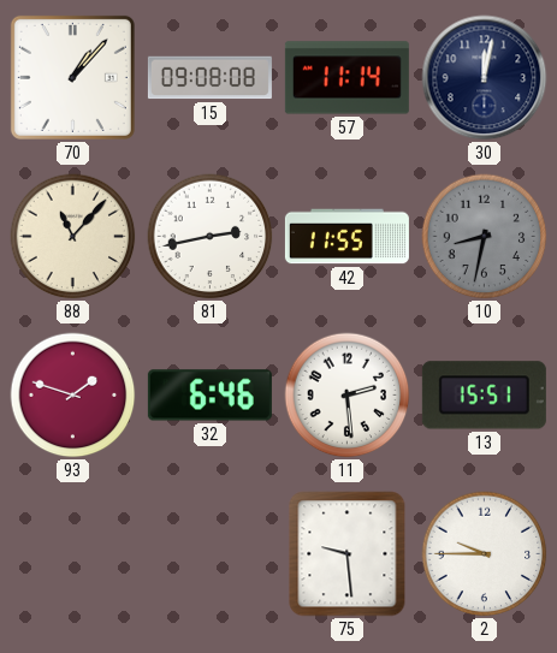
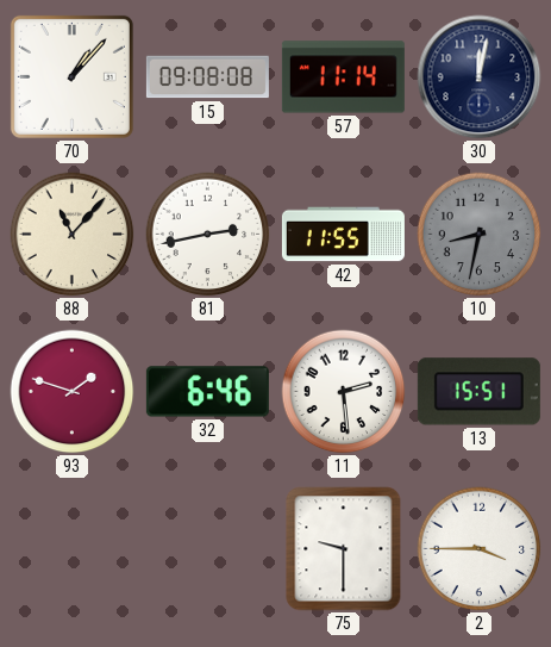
75: 9:29 -> 9:30 (344, 549)
2: 9:45 -> 3:45 (480, 549)
